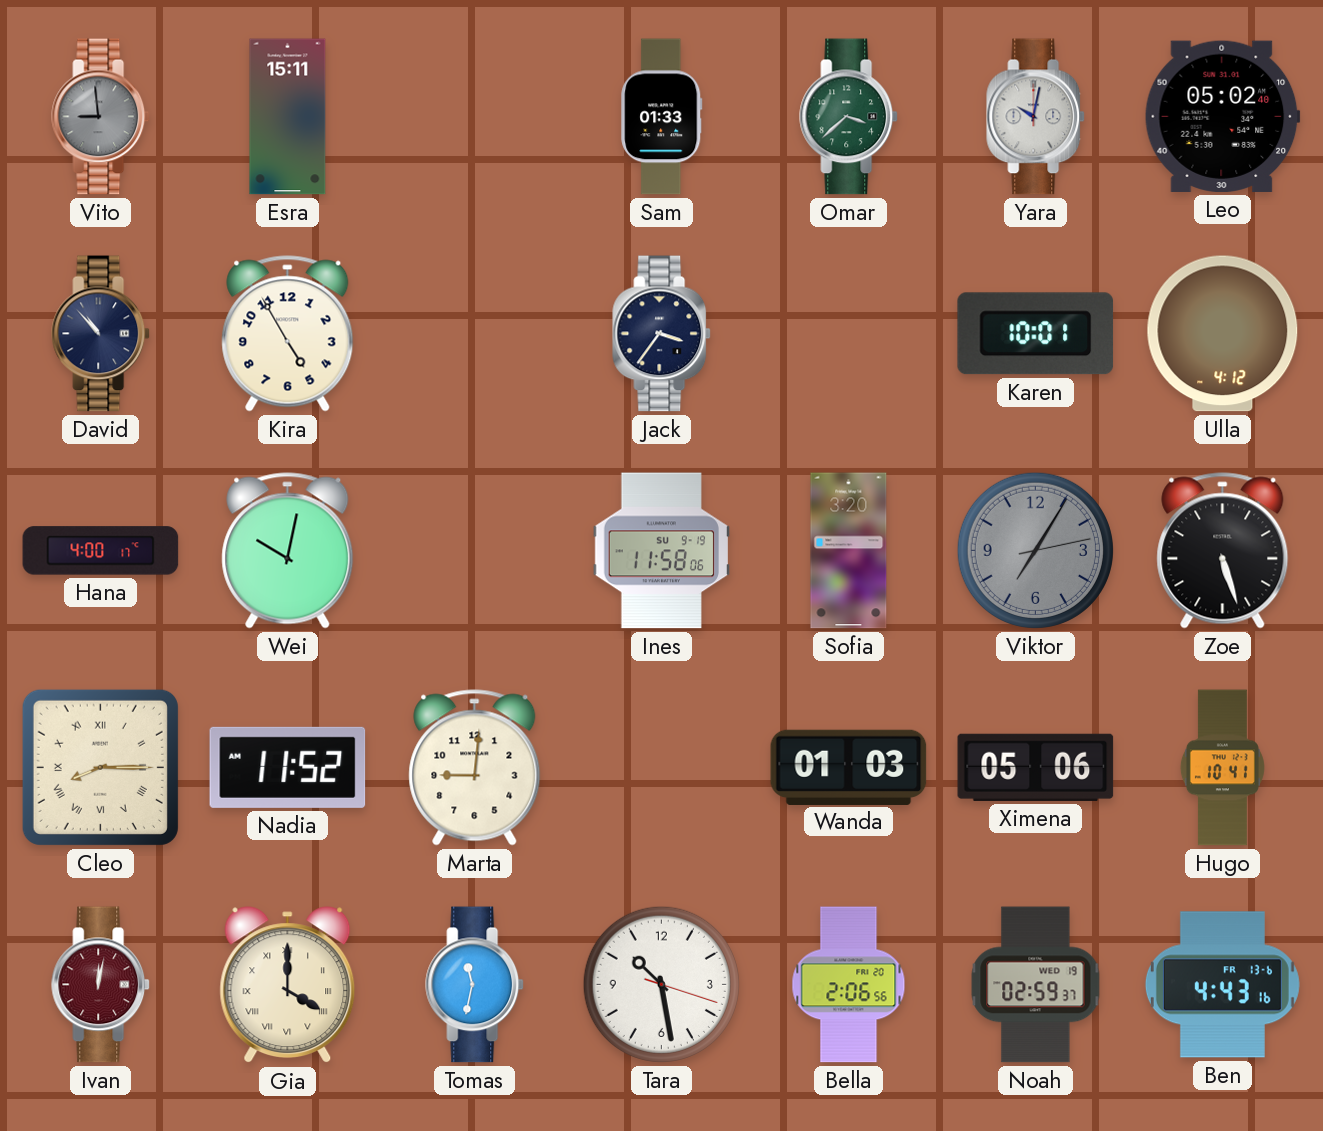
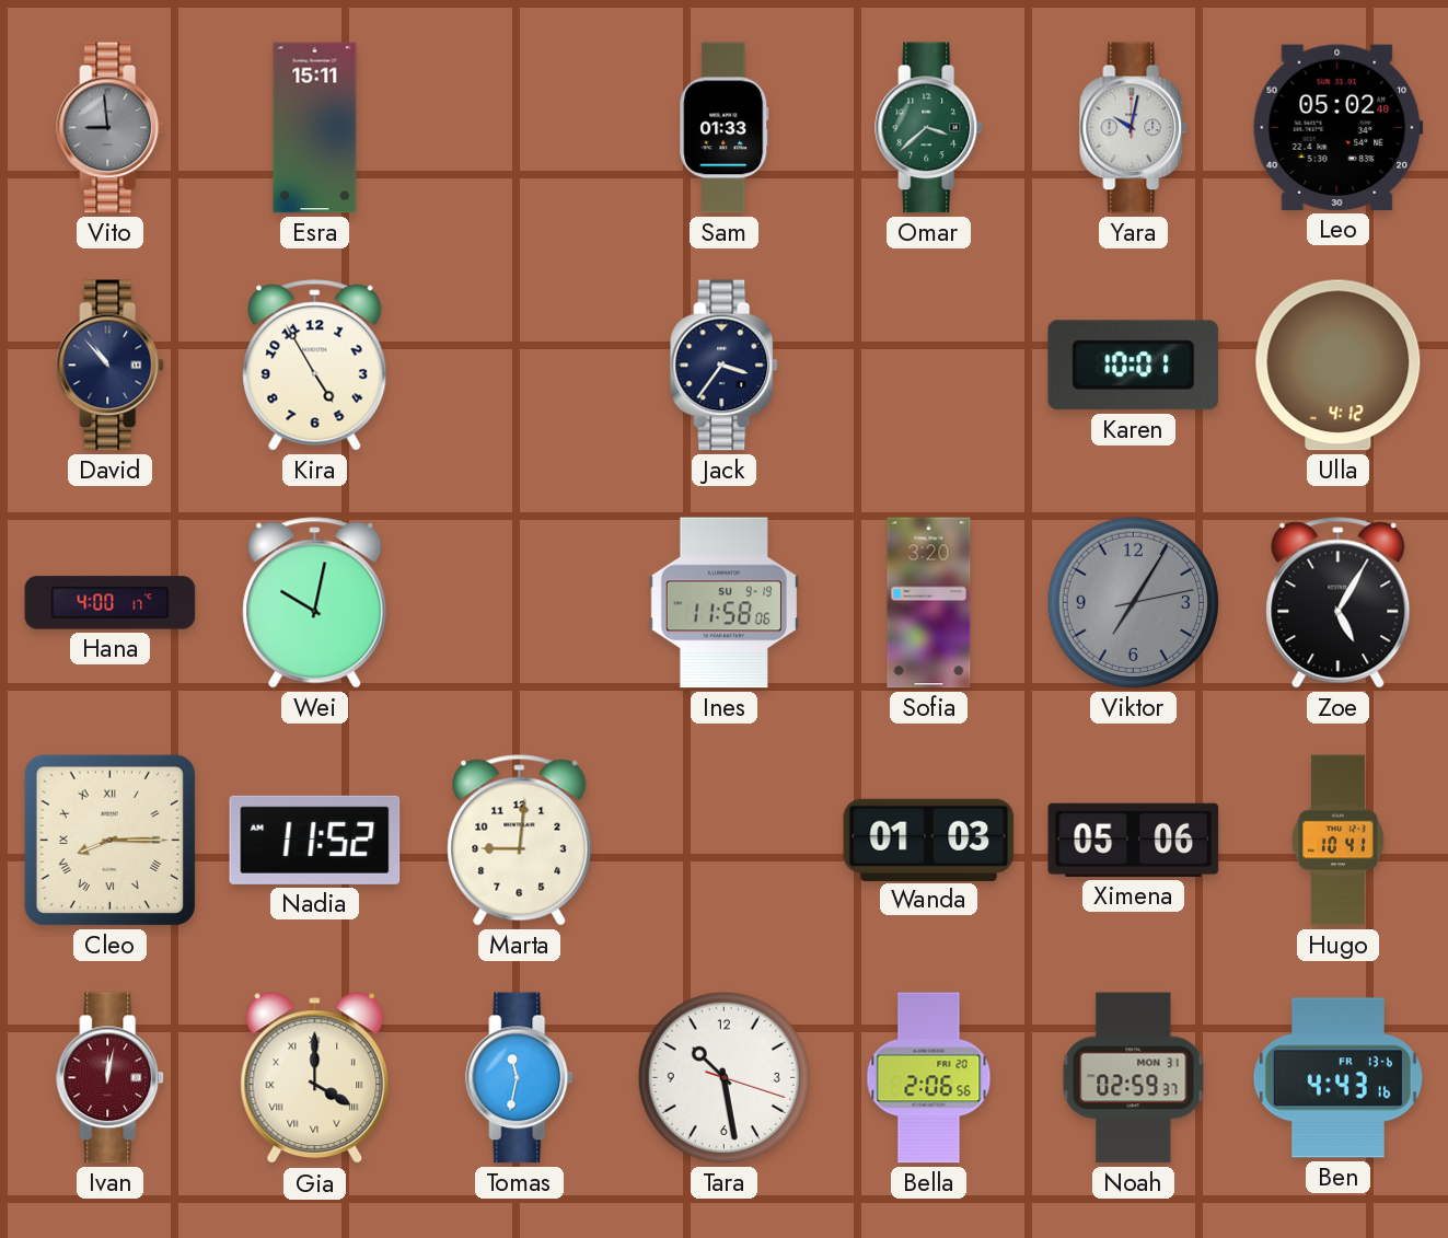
Zoe: 5:27 -> 5:05 (1339, 603)
Noah date: WED 19 -> MON 31 (1134, 1078)
